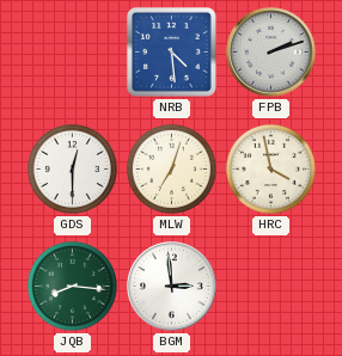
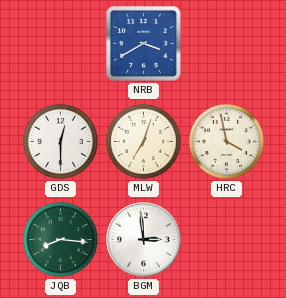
NRB: 4:29 -> 3:40 (144, 44)
FPB: 2:12 -> none (271, 53)
